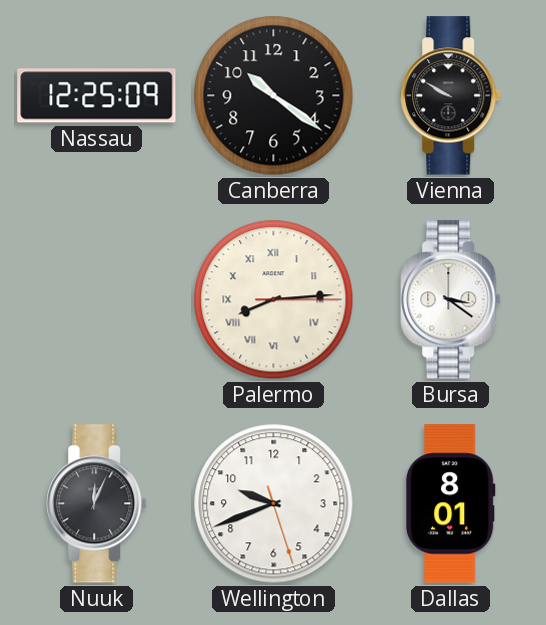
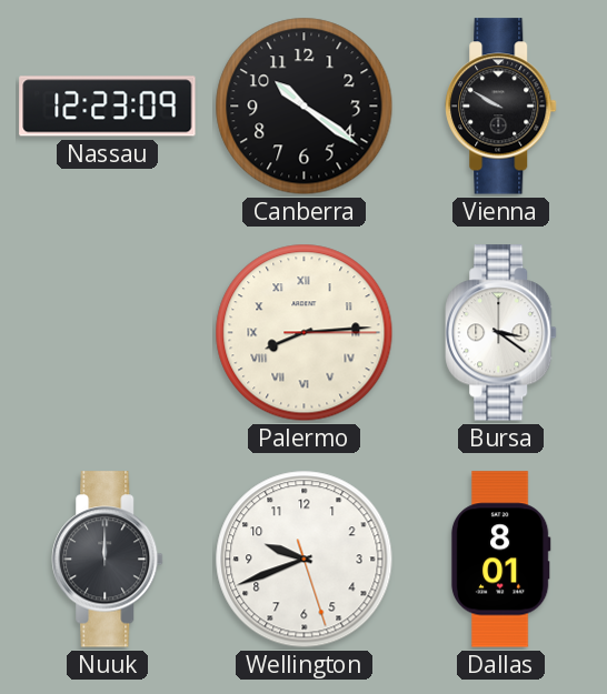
Nassau: 12:25 -> 12:23 (108, 107)
Nuuk: 12:04 -> 12:00 (108, 560)
